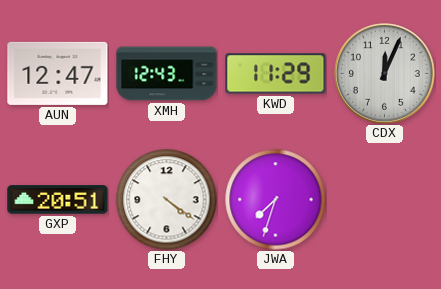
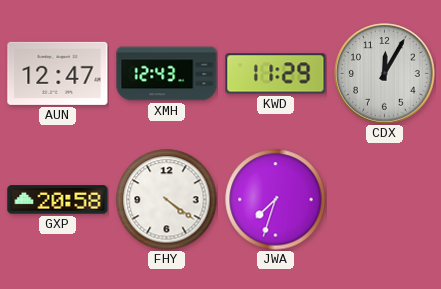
CDX: 12:04 -> 12:05 (385, 74)
GXP: 20:51 -> 20:58 (58, 200)
